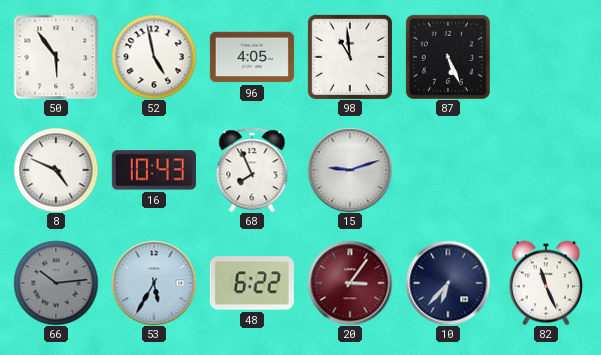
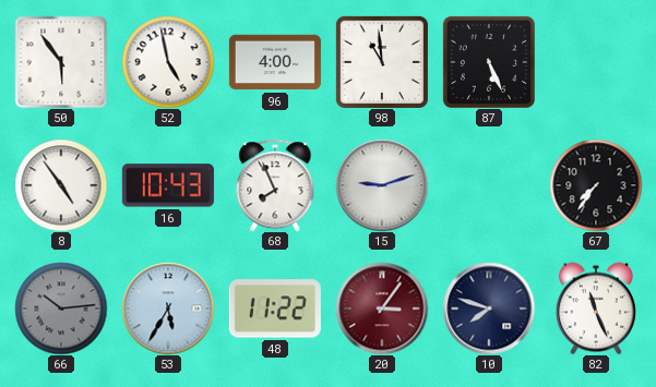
96: 4:05 -> 4:00 (275, 62)
8: 4:49 -> 4:54 (61, 185)
67: none -> 7:36 (596, 185)
48: 6:22 -> 11:22 (275, 309)
10: 6:37 -> 7:48 (489, 309)
